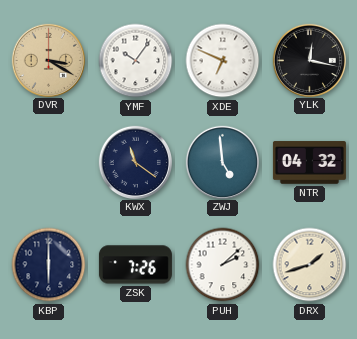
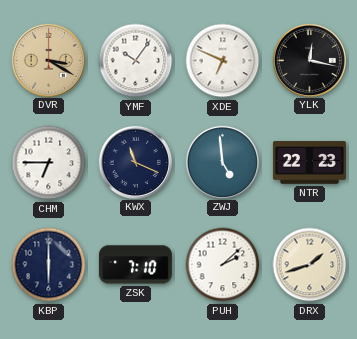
CHM: none -> 6:45 (49, 163)
KWX: 11:21 -> 11:19 (135, 162)
NTR: 04:32 -> 22:23 (309, 163)
ZSK: 7:26 -> 7:10 (135, 265)
